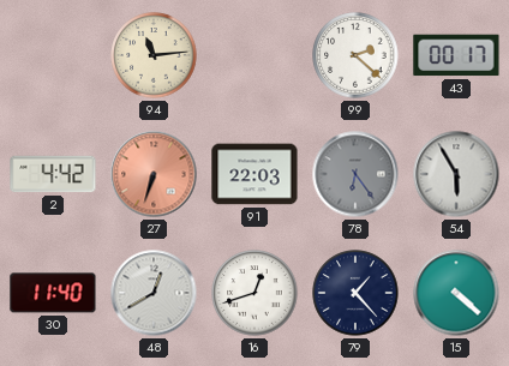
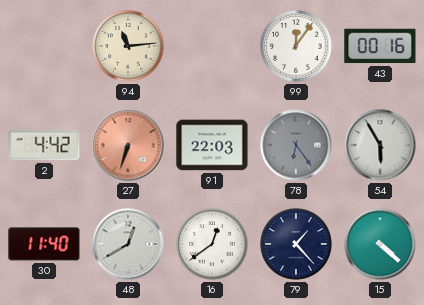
99: 2:22 -> 12:06 (296, 46)
43: 00:17 -> 00:16 (380, 46)
16: 12:42 -> 12:39 (212, 244)
